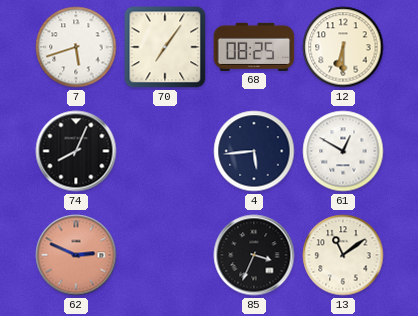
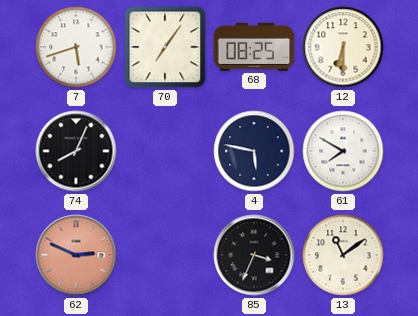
4: 5:44 -> 5:47 (254, 151)
61: 12:50 -> 7:50 (343, 151)
